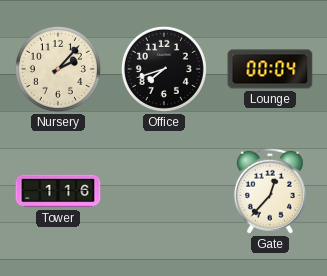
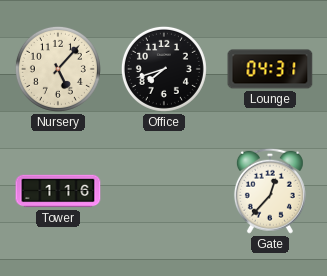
Nursery: 2:07 -> 5:07 (58, 69)
Lounge: 00:04 -> 04:31 (270, 69)
